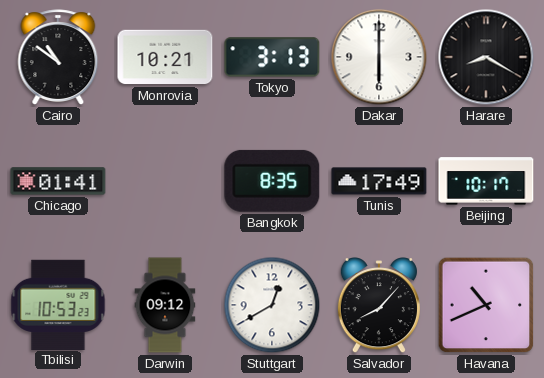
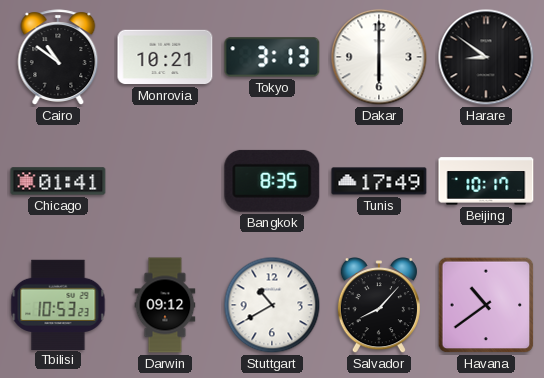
Harare: 8:20 -> 8:51 (486, 57)
Stuttgart: 12:40 -> 10:40 (272, 305)
Havana: 10:41 -> 10:39 (486, 305)
